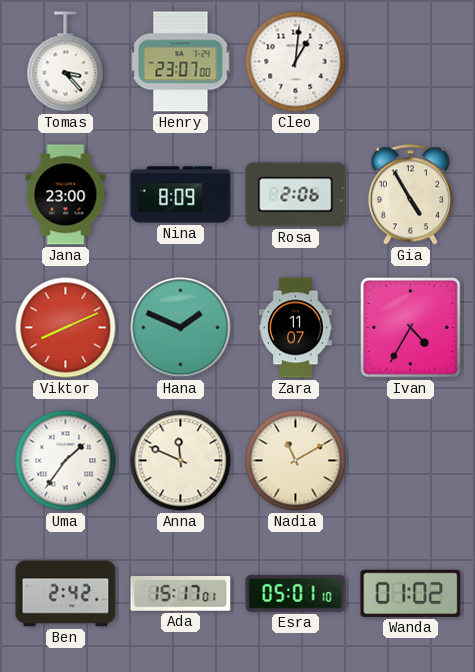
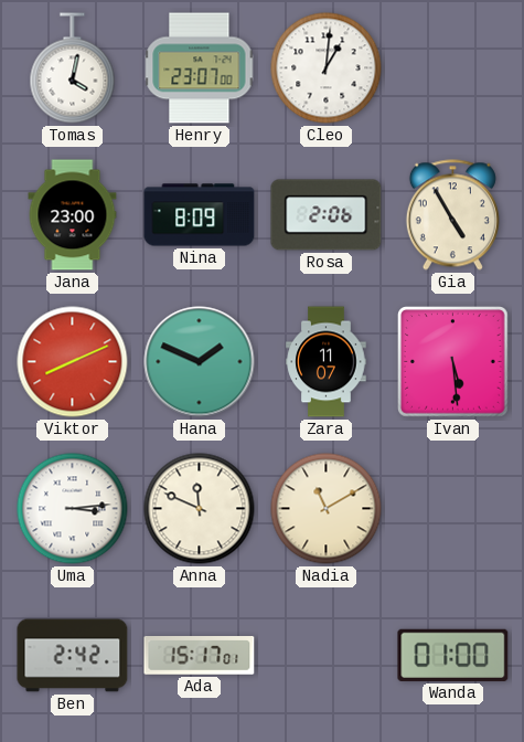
Tomas: 3:23 -> 4:02 (73, 68)
Ivan: 4:35 -> 5:29 (453, 362)
Uma: 1:36 -> 3:14 (73, 509)
Esra: 05:01 -> none (296, 593)
Wanda: 01:02 -> 01:00 (453, 655)
